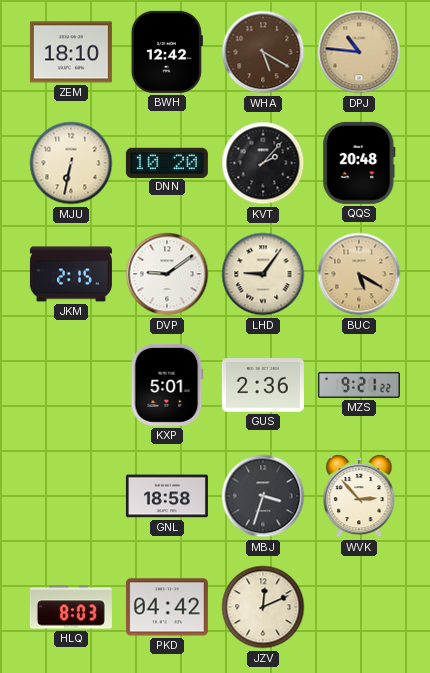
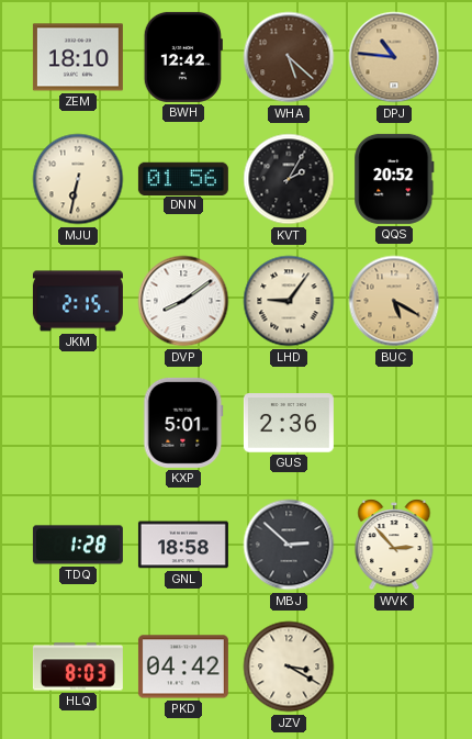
WHA: 5:20 -> 5:22 (289, 57)
DNN: 10:20 -> 01:56 (183, 178)
KVT: 2:07 -> 2:05 (289, 179)
QQS: 20:48 -> 20:52 (394, 179)
DVP: 9:09 -> 8:09 (183, 301)
MZS: 9:21 -> none (359, 385)
TDQ: none -> 1:28 (78, 545)
MBJ: 3:33 -> 2:52 (289, 545)
JZV: 12:11 -> 3:20 (289, 667)
